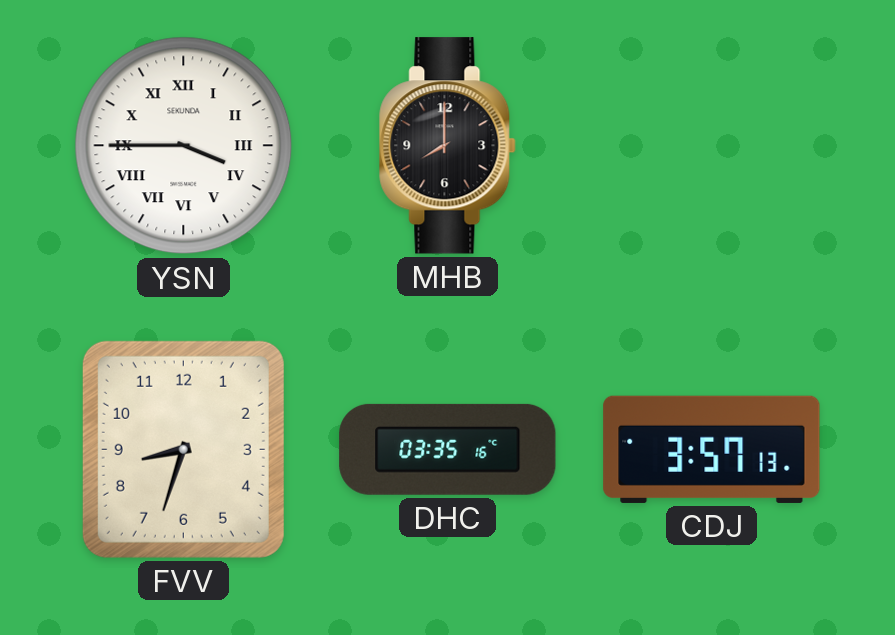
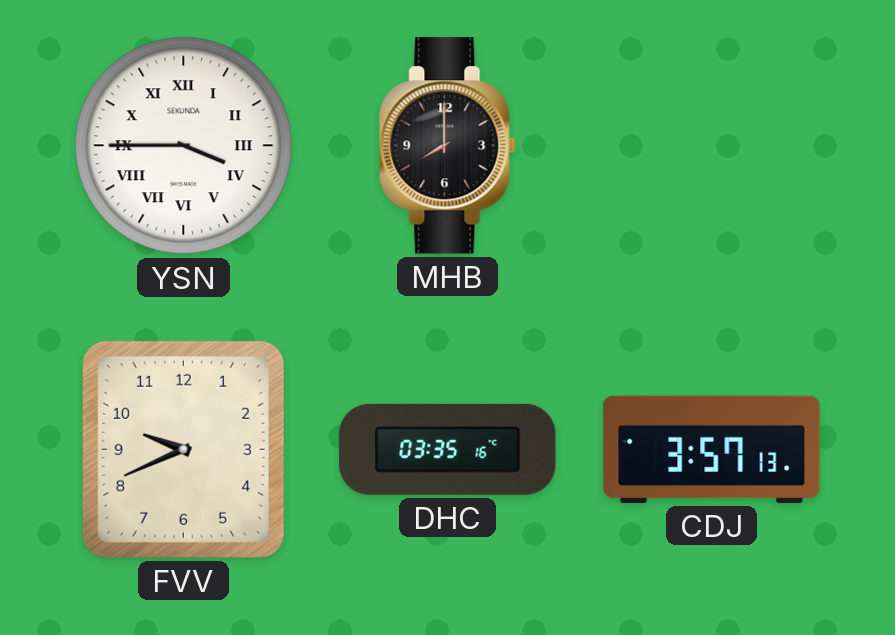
FVV: 8:33 -> 9:41 (183, 449)
